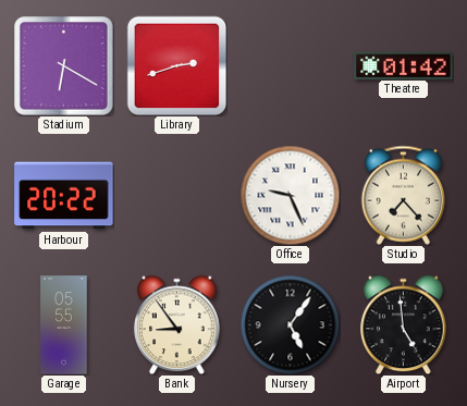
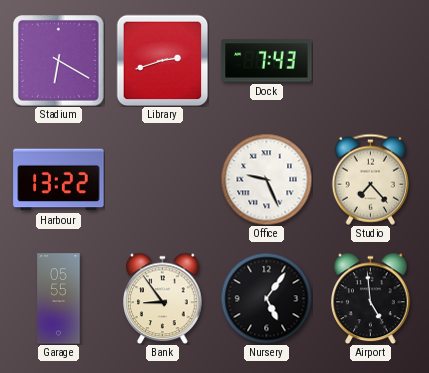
Dock: none -> 7:43 (267, 61)
Theatre: 01:42 -> none (404, 65)
Harbour: 20:22 -> 13:22 (59, 180)
